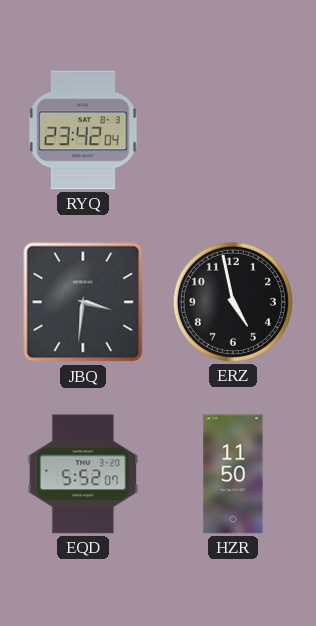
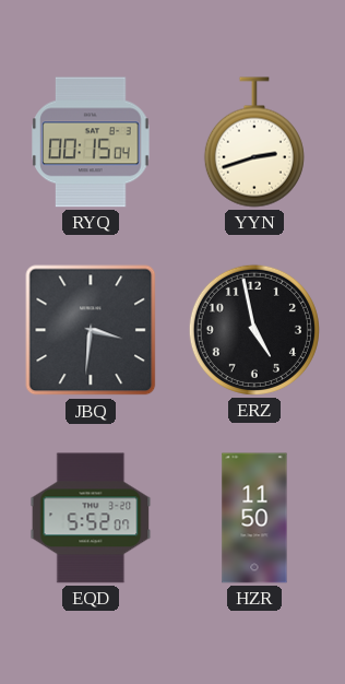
RYQ: 23:42 -> 00:15 (91, 142)
YYN: none -> 2:42 (254, 142)
